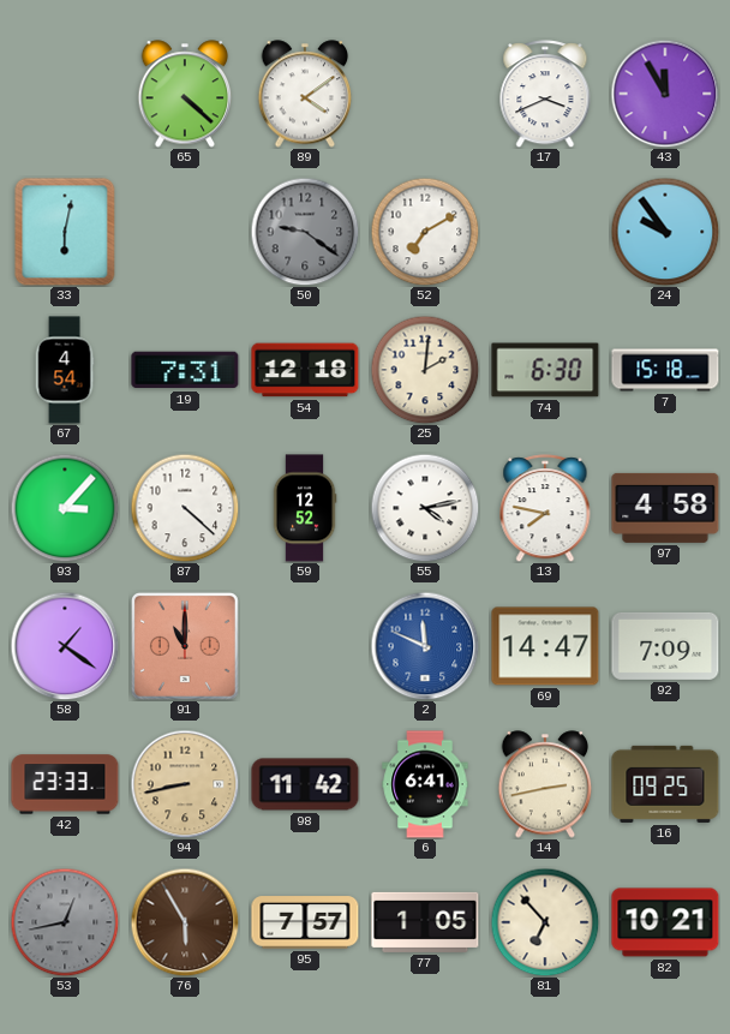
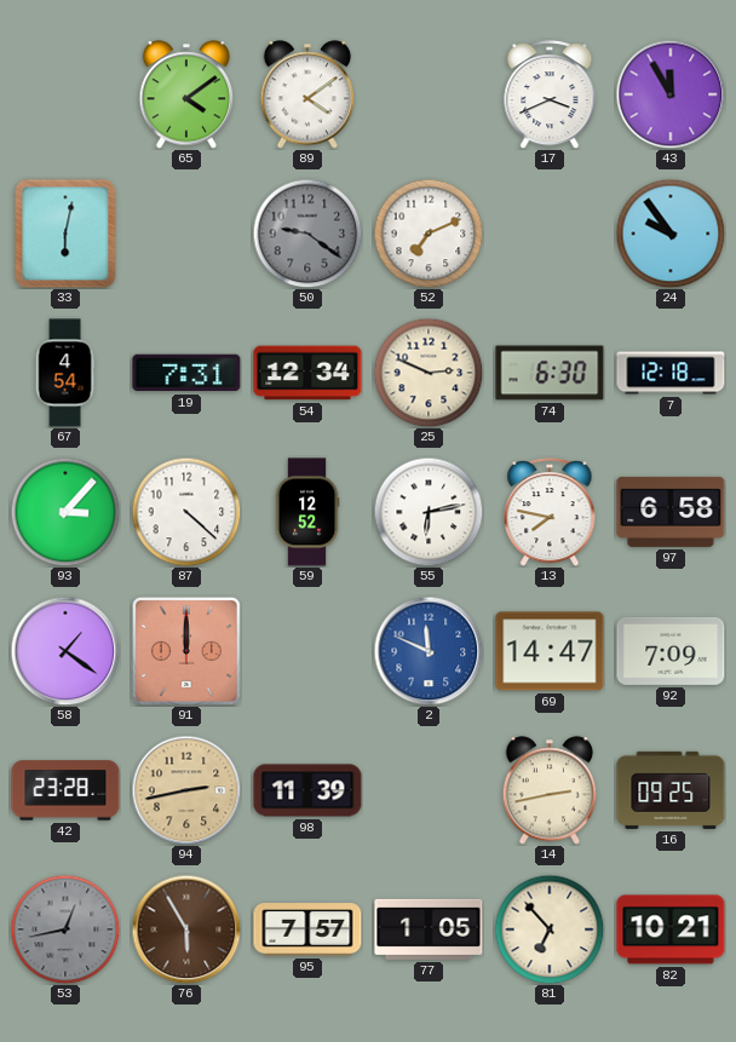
65: 4:22 -> 4:09 (186, 94)
52: 7:10 -> 7:11 (429, 234)
54: 12:18 -> 12:34 (307, 373)
25: 2:01 -> 2:49 (429, 373)
7: 15:18 -> 12:18 (671, 373)
55: 4:13 -> 6:13 (429, 512)
97: 4:58 -> 6:58 (671, 512)
91: 11:00 -> 12:00 (186, 651)
42: 23:33 -> 23:28 (65, 790)
94: 8:43 -> 2:43 (186, 790)
98: 11:42 -> 11:39 (307, 790)
6: 6:41 -> none (425, 784)
